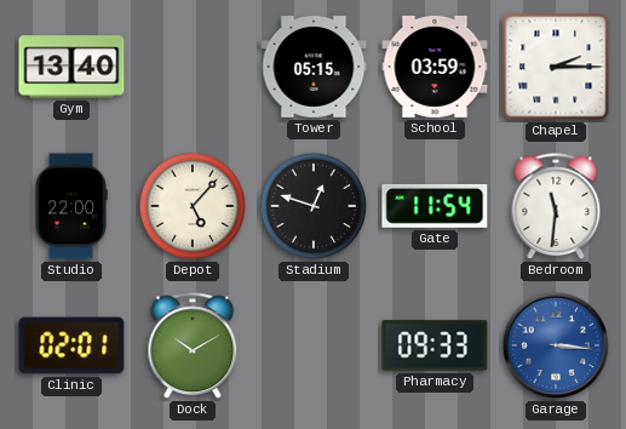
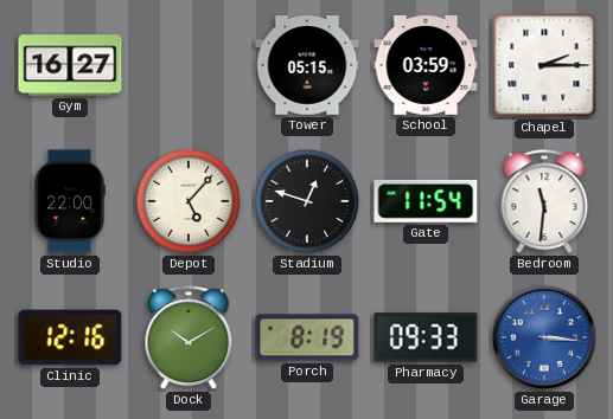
Gym: 13:40 -> 16:27 (70, 65)
Clinic: 02:01 -> 12:16 (70, 337)
Porch: none -> 8:19 (307, 337)
